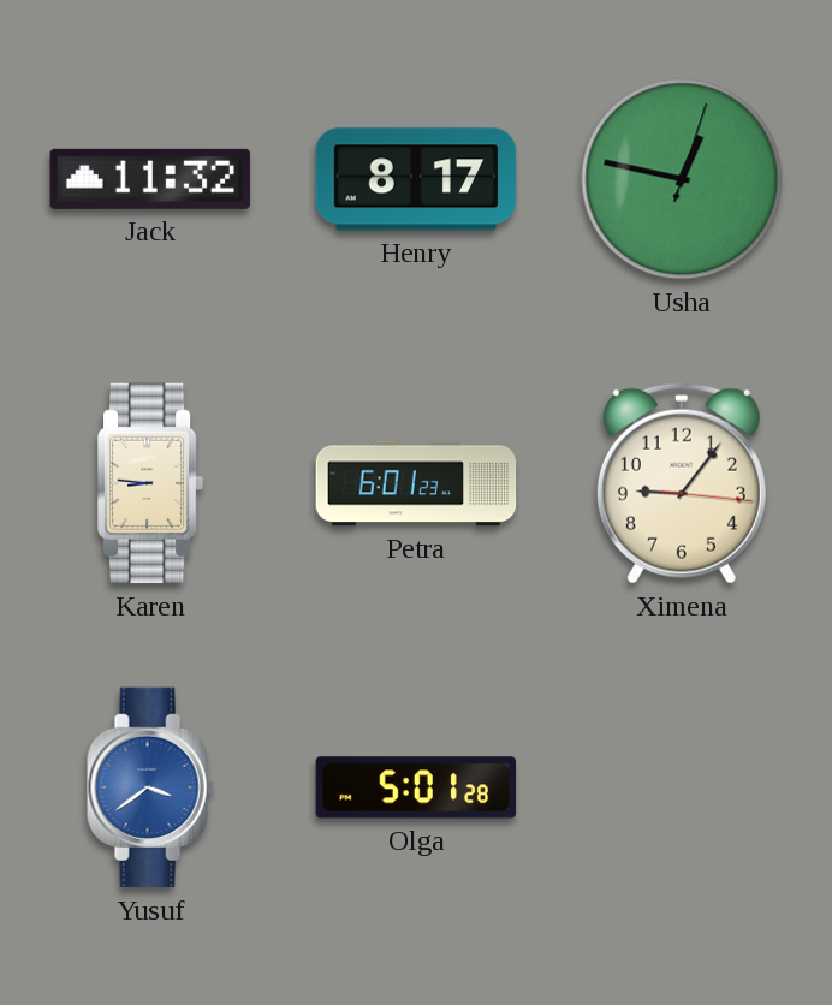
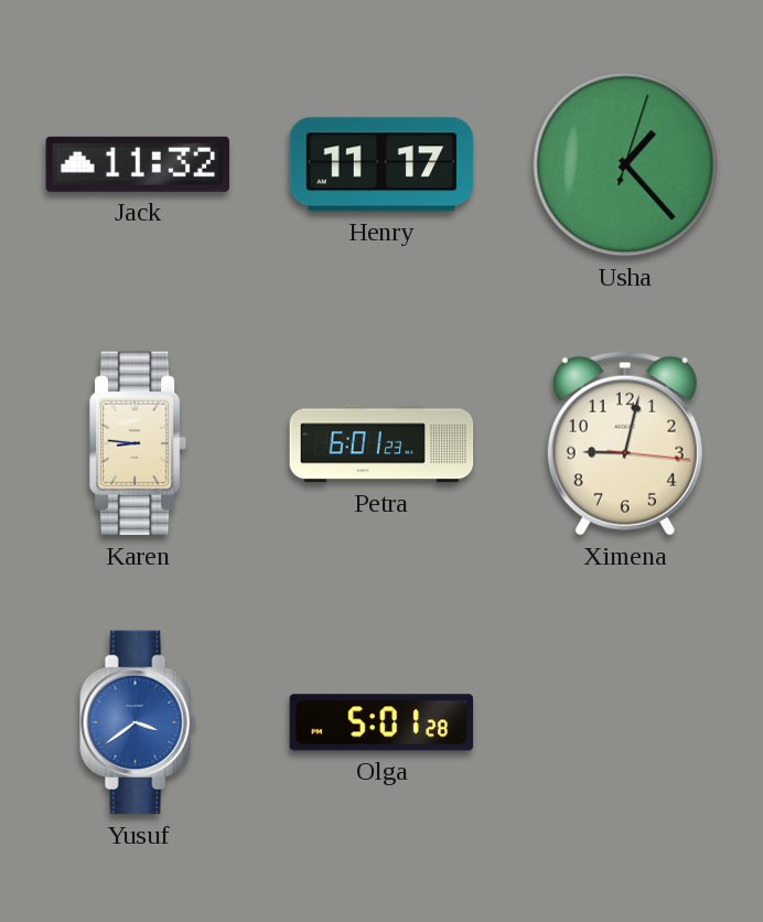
Henry: 8:17 -> 11:17 (382, 164)
Usha: 12:47 -> 1:23 (625, 164)
Ximena: 9:06 -> 9:02 (625, 443)
